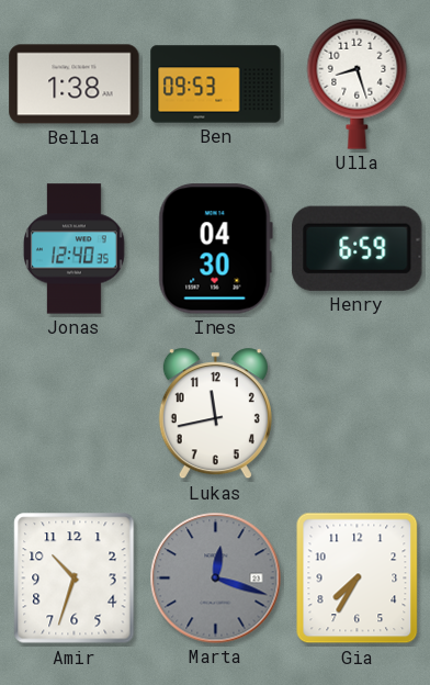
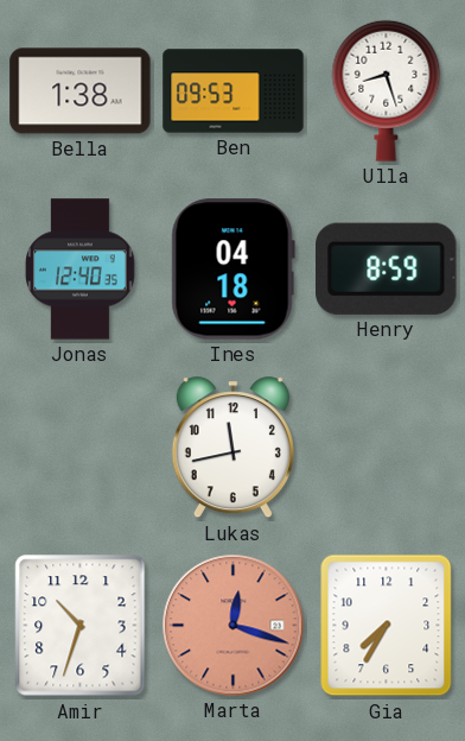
Ines: 04:30 -> 04:18 (232, 270)
Henry: 6:59 -> 8:59 (387, 268)
Marta dial: grey -> salmon (234, 626)
